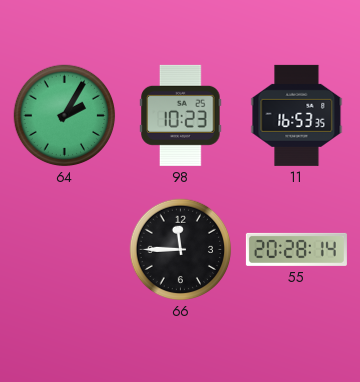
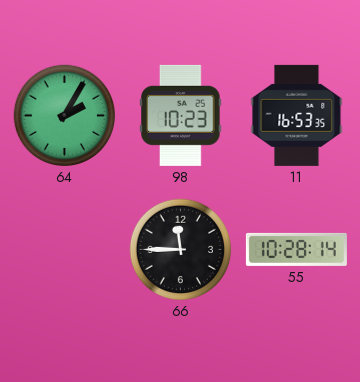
55: 20:28 -> 10:28 (296, 249)
